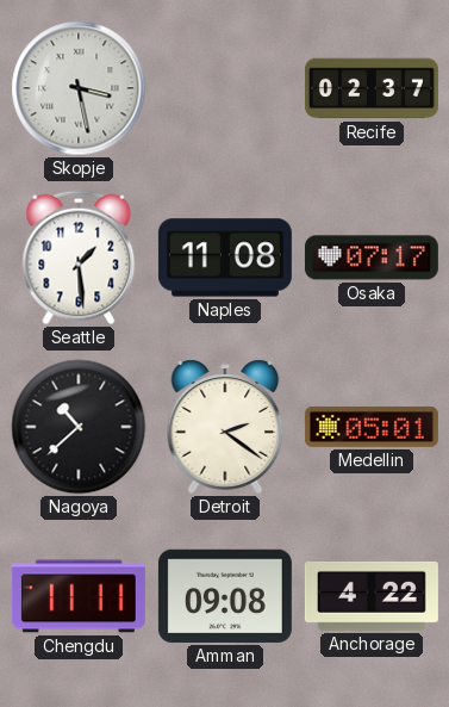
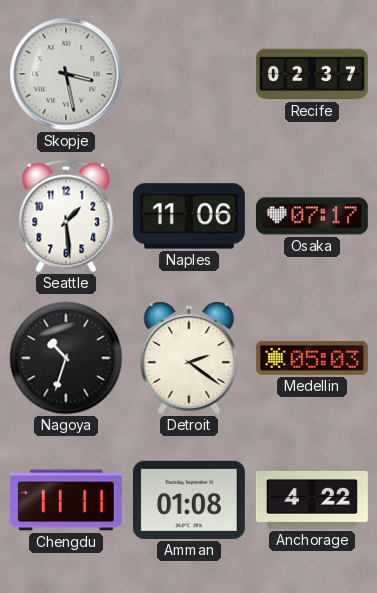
Naples: 11:08 -> 11:06 (189, 216)
Nagoya: 10:38 -> 10:33 (66, 358)
Medellin: 05:01 -> 05:03 (312, 358)
Amman: 09:08 -> 01:08 (189, 500)
